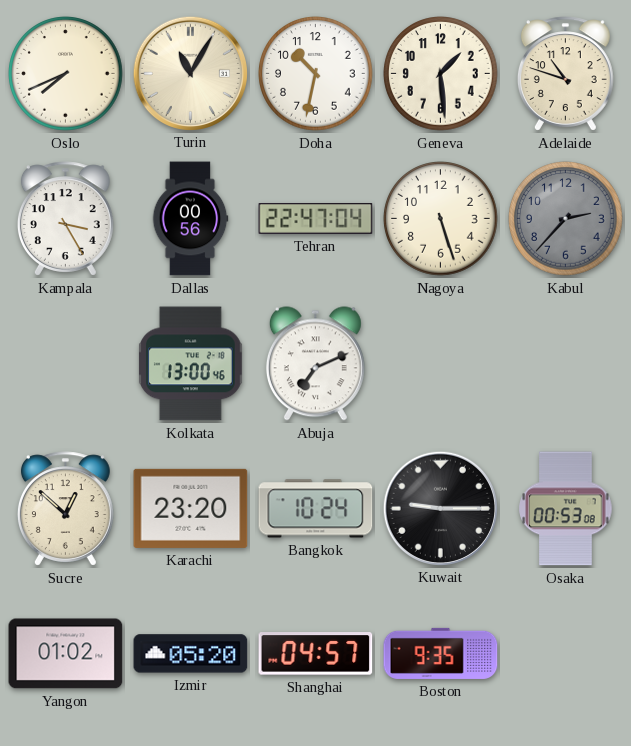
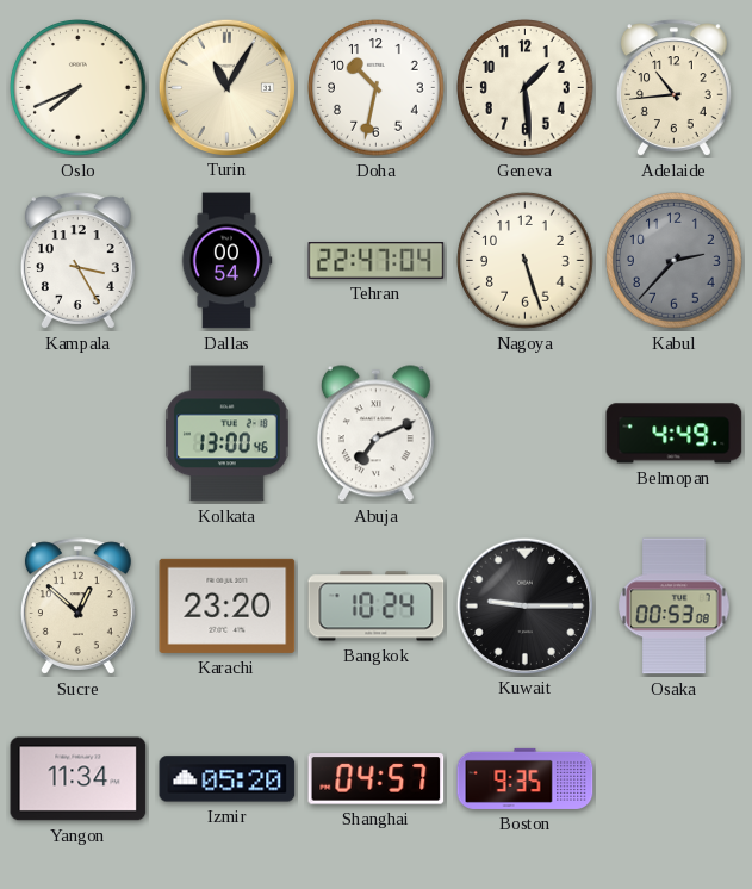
Adelaide: 10:48 -> 10:44 (673, 88)
Dallas: 00:56 -> 00:54 (226, 261)
Belmopan: none -> 4:49 (675, 434)
Yangon: 01:02 -> 11:34 (79, 779)
